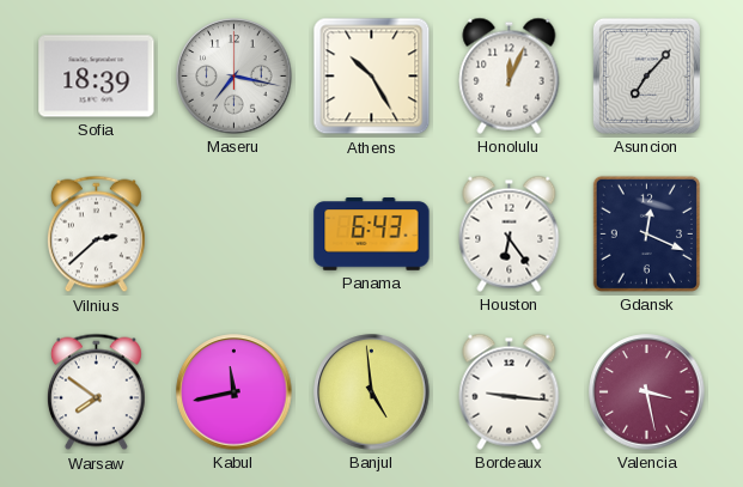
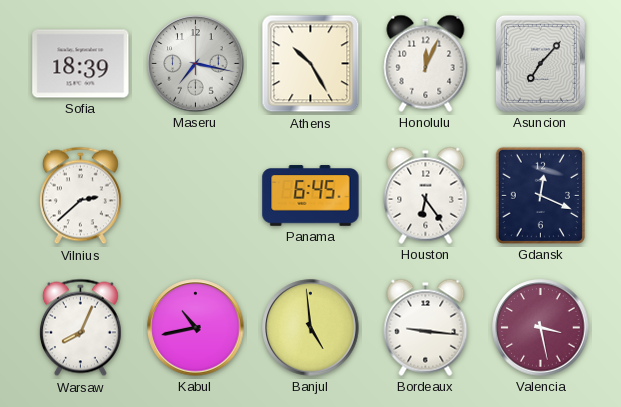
Panama: 6:43 -> 6:45 (311, 196)
Warsaw: 7:51 -> 8:04 (80, 328)
Kabul: 11:43 -> 10:43 (196, 328)
